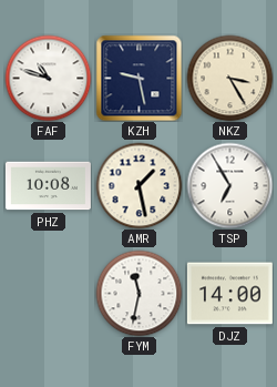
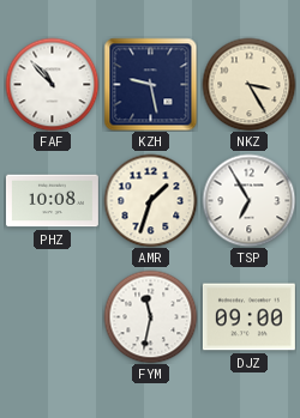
FAF: 10:48 -> 10:53 (52, 84)
AMR: 1:28 -> 1:33 (150, 200)
DJZ: 14:00 -> 09:00 (248, 317)
